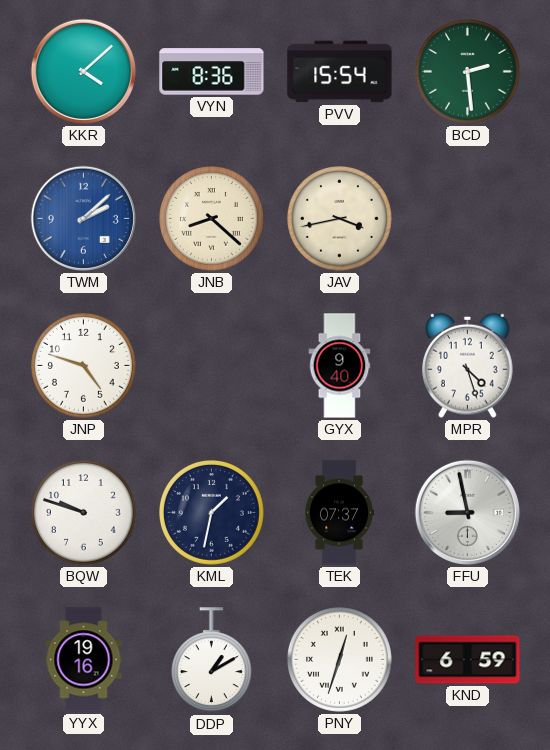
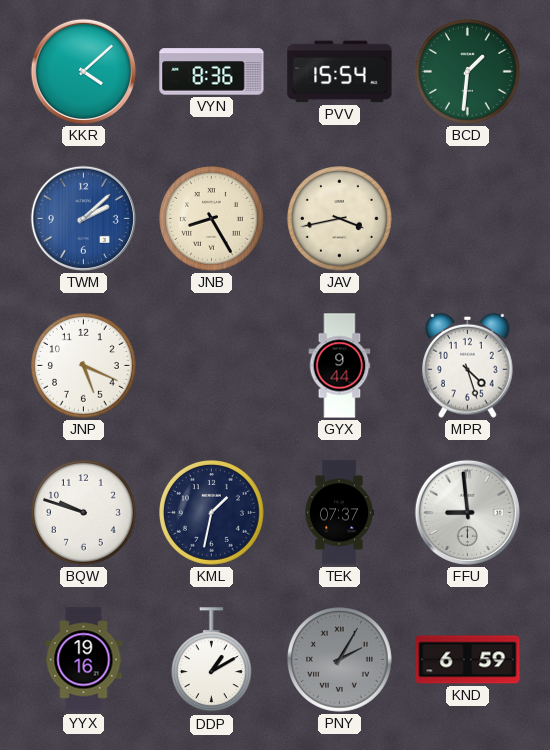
BCD: 2:29 -> 1:31 (468, 72)
JNB: 8:22 -> 8:25 (212, 219)
JNP: 4:48 -> 5:19 (84, 366)
GYX: 9:40 -> 9:44 (340, 366)
FFU: 8:58 -> 8:59 (467, 512)
PNY: 12:33 -> 2:05 (340, 660)
PNY dial: white -> grey (340, 660)
